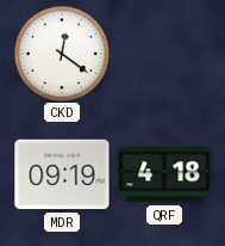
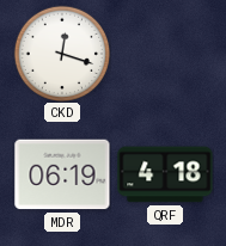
CKD: 12:21 -> 12:18 (61, 53)
MDR: 09:19 -> 06:19 (62, 174)
